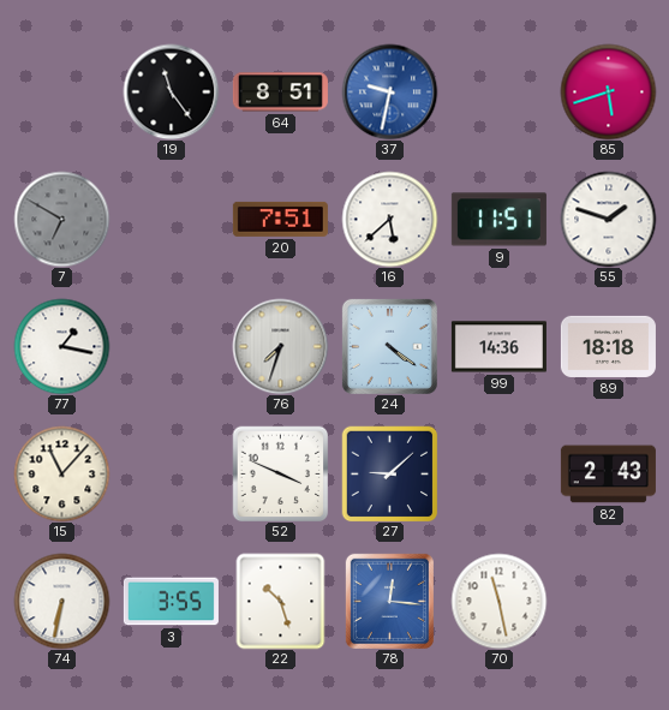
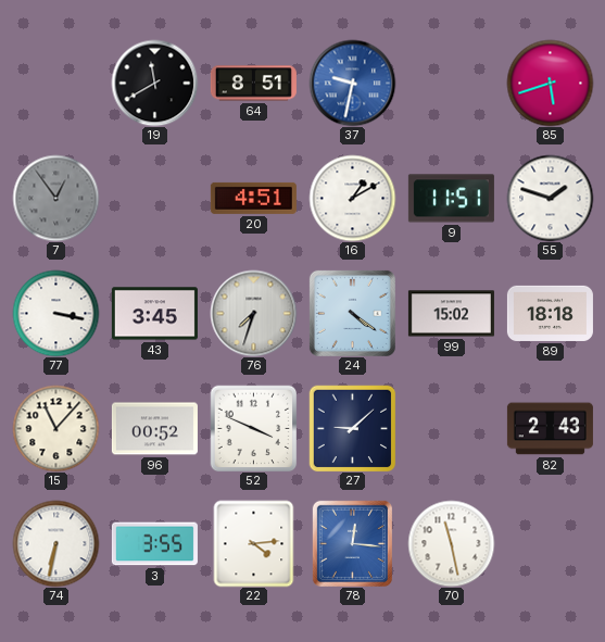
19: 11:24 -> 11:40 (154, 83)
7: 6:50 -> 12:54 (55, 198)
20: 7:51 -> 4:51 (253, 198)
16: 5:38 -> 1:10 (352, 198)
77: 1:17 -> 3:17 (55, 313)
43: none -> 3:45 (154, 314)
99: 14:36 -> 15:02 (451, 314)
96: none -> 00:52 (154, 429)
22: 10:27 -> 4:14 (254, 543)
